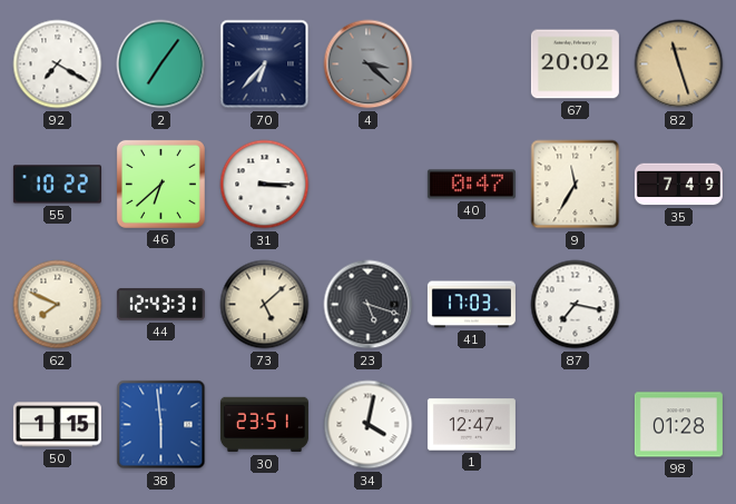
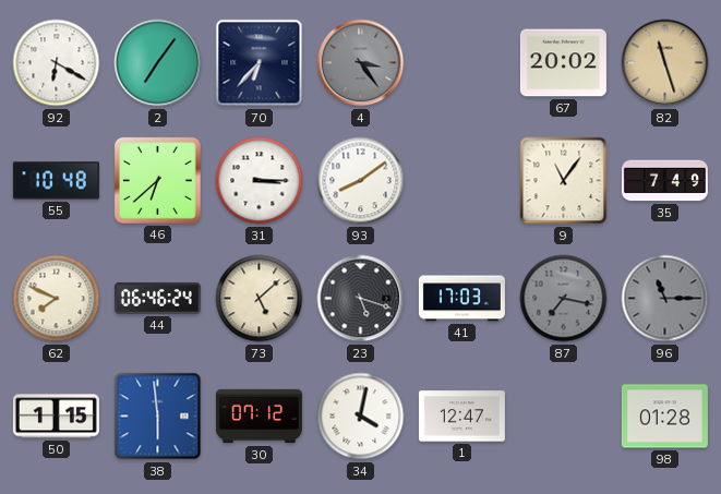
92: 7:20 -> 6:20 (57, 63)
4: 3:22 -> 3:24 (361, 63)
55: 10:22 -> 10:48 (56, 181)
93: none -> 8:09 (361, 181)
40: 0:47 -> none (471, 185)
9: 11:35 -> 11:06 (564, 181)
44: 12:43 -> 06:46 (157, 299)
87 dial: white -> grey (564, 299)
96: none -> 11:15 (665, 299)
30: 23:51 -> 07:12 (259, 417)
